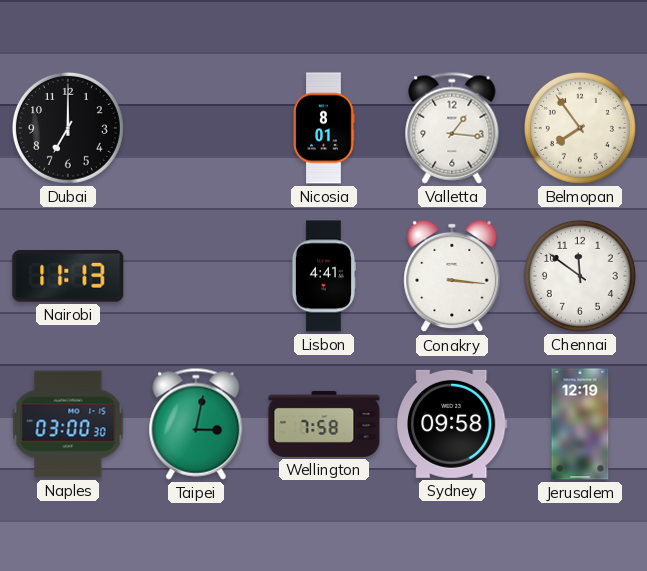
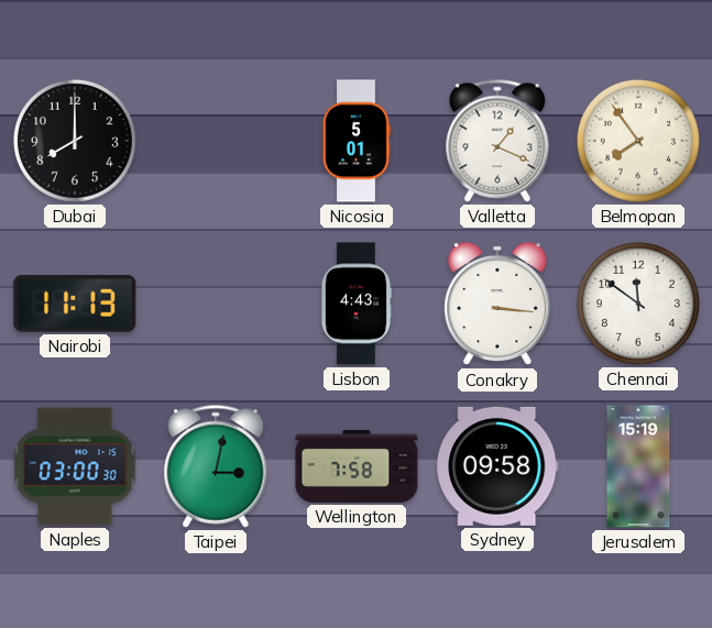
Dubai: 7:00 -> 8:00 (75, 141)
Nicosia: 8:01 -> 5:01 (357, 141)
Valletta: 1:16 -> 1:19 (497, 141)
Lisbon: 4:41 -> 4:43 (355, 304)
Jerusalem: 12:19 -> 15:19 (638, 466)
